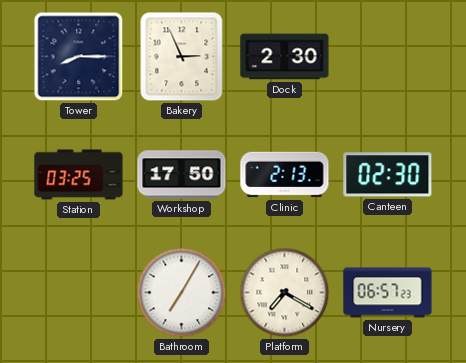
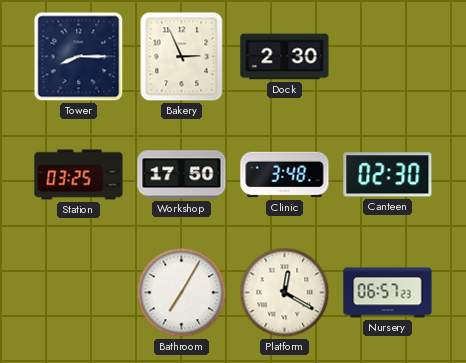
Clinic: 2:13 -> 3:48 (285, 175)
Platform: 7:20 -> 12:20 (285, 293)
